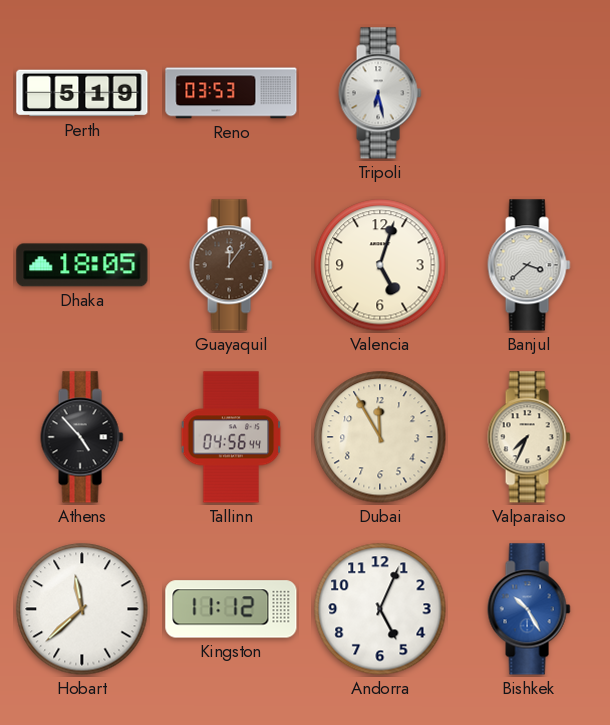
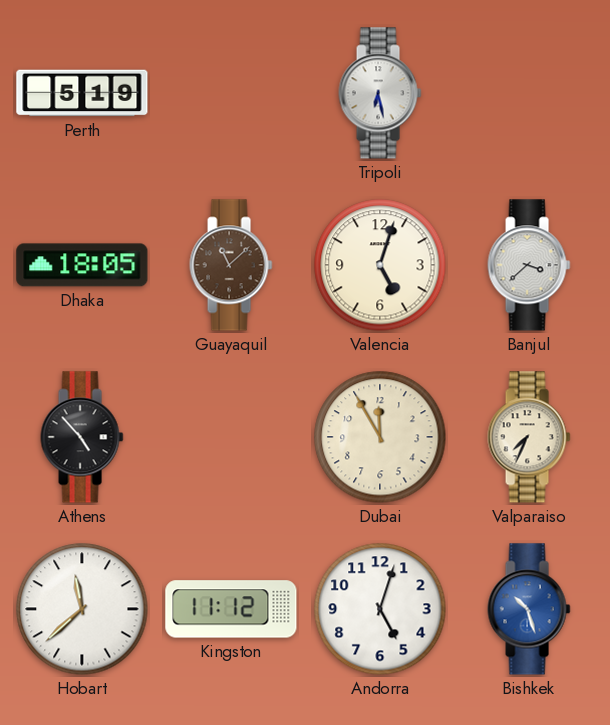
Reno: 03:53 -> none (231, 93)
Guayaquil: 12:06 -> 11:08 (231, 265)
Tallinn: 04:56 -> none (231, 437)
Andorra: 5:04 -> 5:03 (380, 609)
Bishkek: 10:25 -> 10:27 (529, 609)
